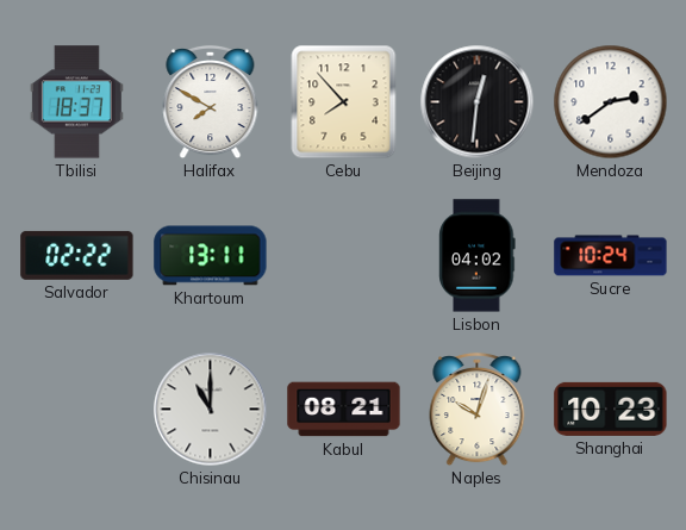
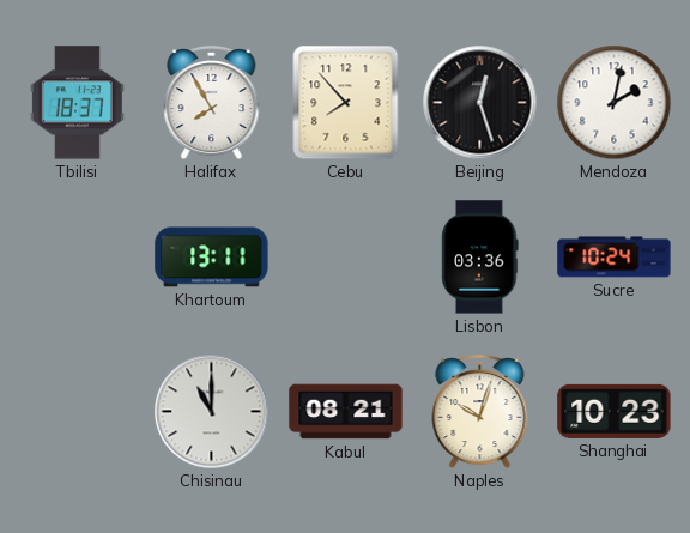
Halifax: 7:50 -> 7:55 (212, 103)
Beijing: 12:31 -> 12:27 (480, 103)
Mendoza: 2:39 -> 2:02 (615, 103)
Salvador: 02:22 -> none (77, 255)
Lisbon: 04:02 -> 03:36 (480, 258)
